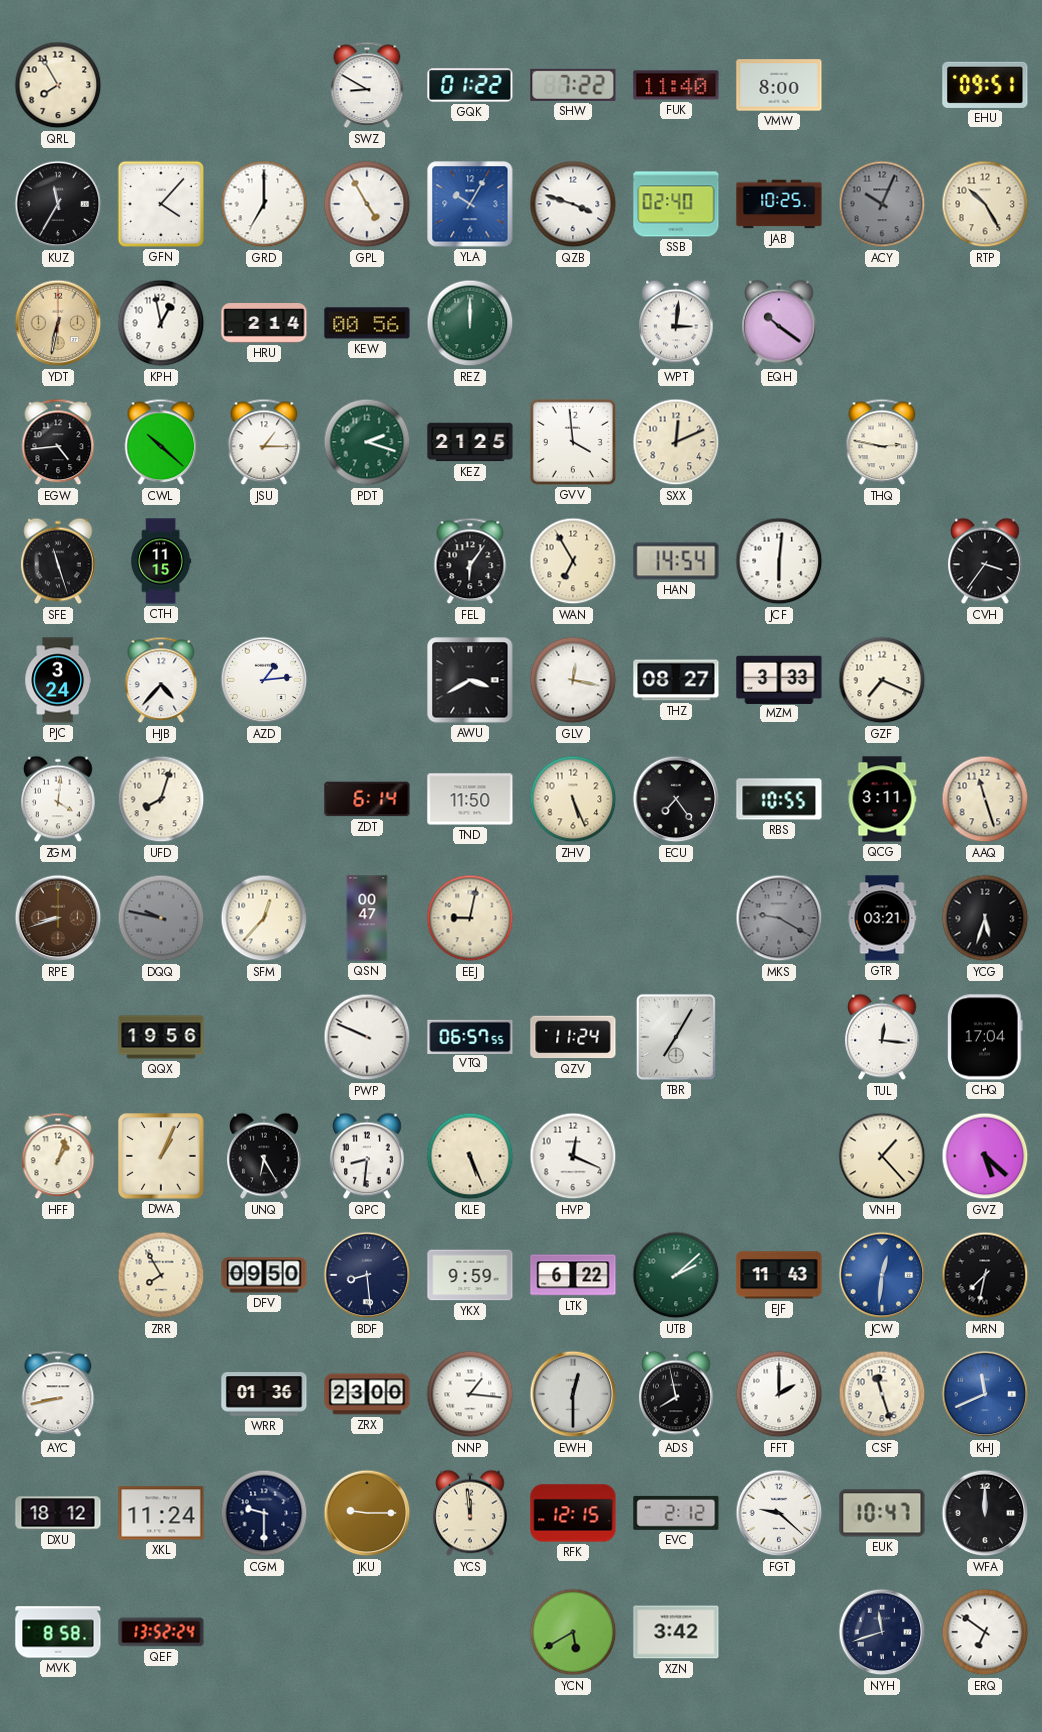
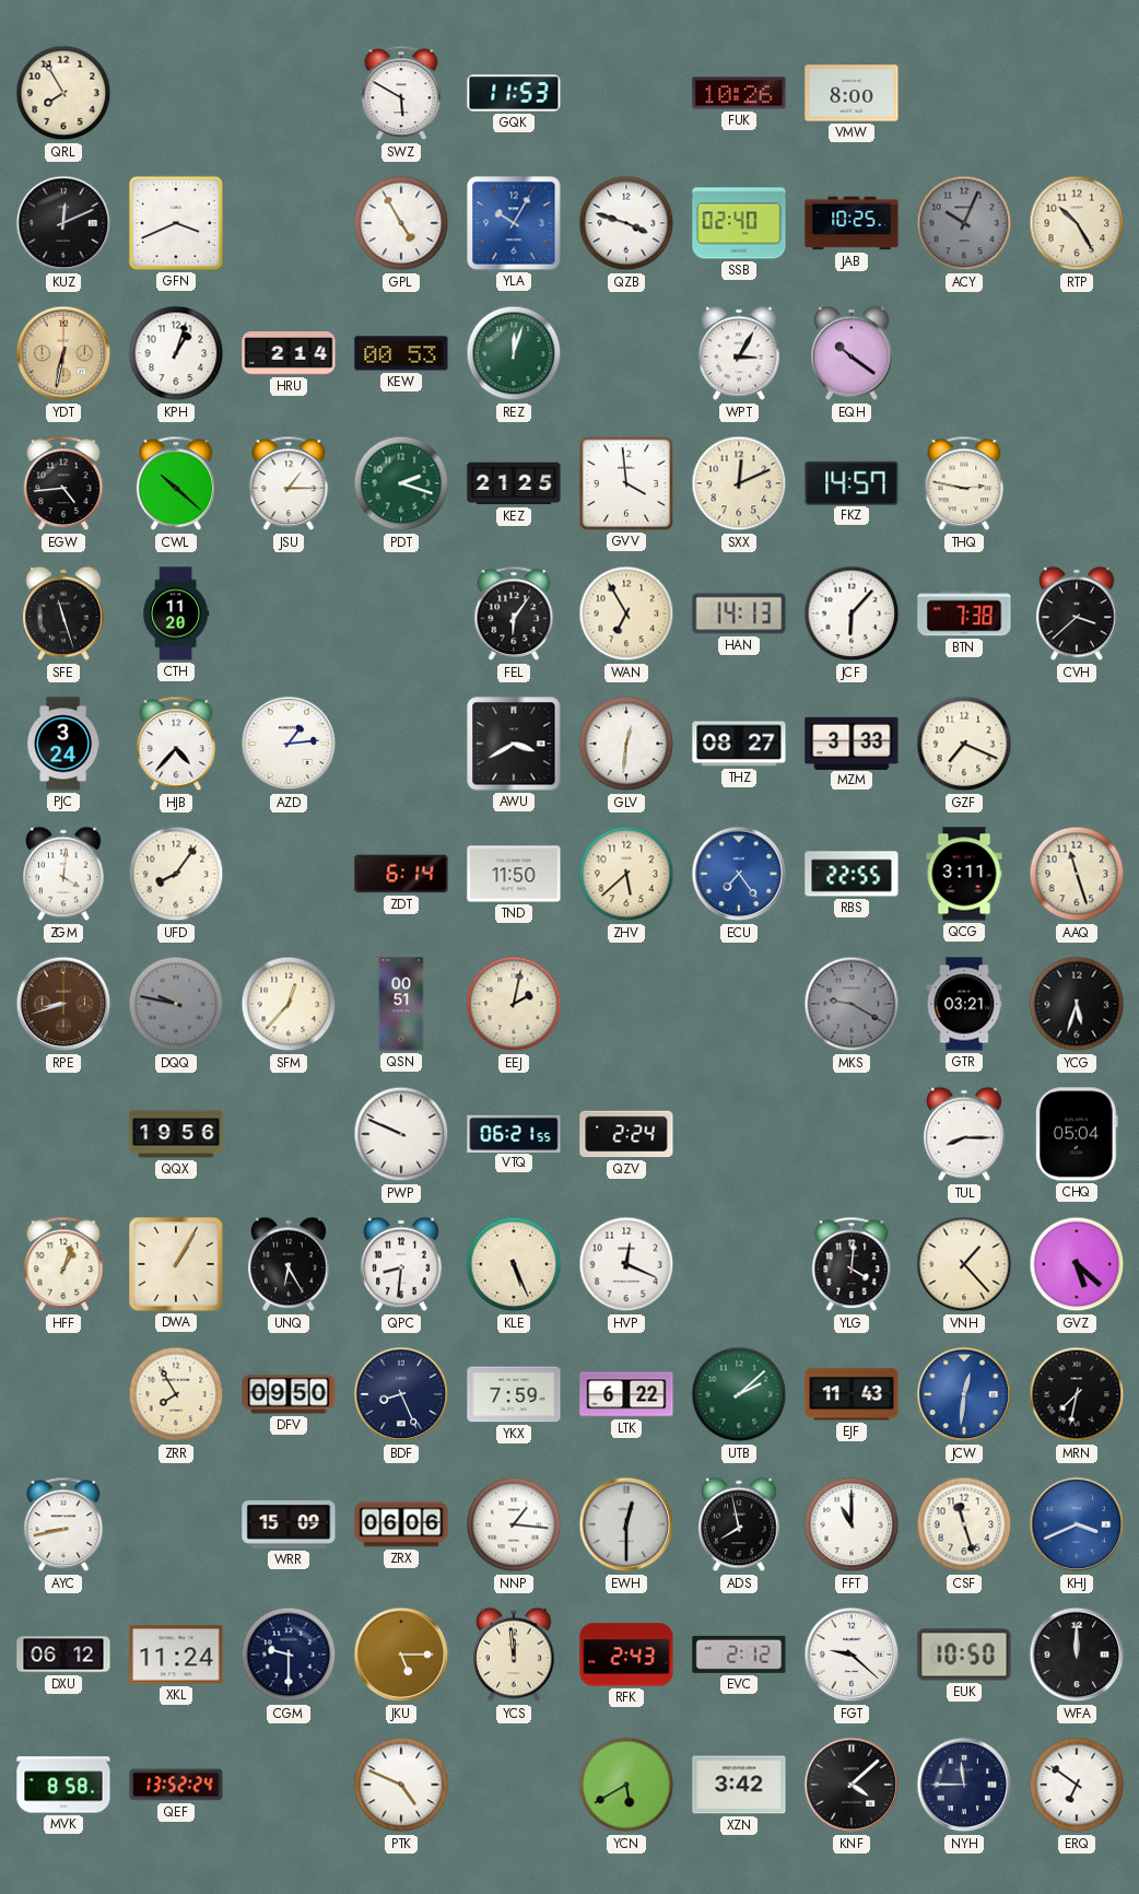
SWZ: 8:50 -> 5:50 (401, 93)
GQK: 01:22 -> 11:53 (514, 93)
SHW: 7:22 -> none (573, 85)
FUK: 11:40 -> 10:26 (739, 93)
EHU: 09:51 -> none (985, 85)
KUZ: 11:35 -> 12:11 (63, 223)
GFN: 4:07 -> 3:41 (176, 223)
GRD: 7:00 -> none (264, 204)
KPH: 12:58 -> 1:03 (176, 353)
KEW: 00:56 -> 00:53 (401, 353)
REZ: 12:00 -> 12:03 (514, 353)
WPT: 3:01 -> 3:05 (739, 353)
FKZ: none -> 14:57 (852, 482)
CTH: 11:15 -> 11:20 (177, 613)
HAN: 14:54 -> 14:13 (739, 613)
JCF: 6:01 -> 6:07 (852, 613)
BTN: none -> 7:38 (964, 613)
CVH: 3:36 -> 3:38 (1077, 613)
GLV: 12:17 -> 12:31 (626, 744)
UFD: 8:03 -> 8:06 (176, 874)
ZHV: 5:26 -> 5:38 (626, 874)
ECU dial: black -> blue (739, 874)
RBS: 10:55 -> 22:55 (852, 874)
QSN: 00:47 -> 00:51 (401, 1004)
EEJ: 9:02 -> 2:02 (514, 1004)
VTQ: 06:57 -> 06:21 (514, 1133)
QZV: 11:24 -> 2:24 (626, 1134)
TBR: 7:05 -> none (676, 1037)
TUL: 12:16 -> 8:15 (964, 1134)
CHQ: 17:04 -> 05:04 (1077, 1134)
DWA: 1:04 -> 1:05 (176, 1264)
YLG: none -> 4:01 (852, 1264)
BDF: 8:29 -> 8:26 (401, 1394)
YKX: 9:59 -> 7:59 (514, 1394)
WRR: 01:36 -> 15:09 (289, 1524)
ZRX: 23:00 -> 06:06 (401, 1524)
FFT: 2:00 -> 11:00 (852, 1524)
KHJ: 11:41 -> 3:41 (1077, 1524)
DXU: 18:12 -> 06:12 (63, 1655)
JKU: 9:15 -> 5:15 (401, 1655)
RFK: 12:15 -> 2:43 (626, 1655)
EUK: 10:47 -> 10:50 (964, 1655)
PTK: none -> 4:49 (401, 1785)
KNF: none -> 4:08 (852, 1785)
NYH: 11:42 -> 11:45 (964, 1785)
